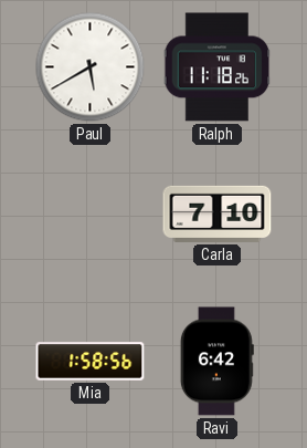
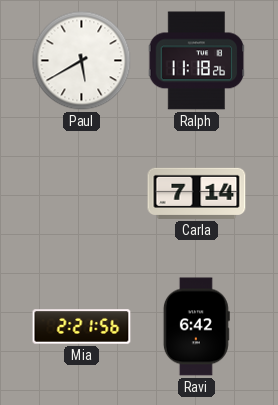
Carla: 7:10 -> 7:14 (197, 193)
Mia: 1:58 -> 2:21 (82, 327)
